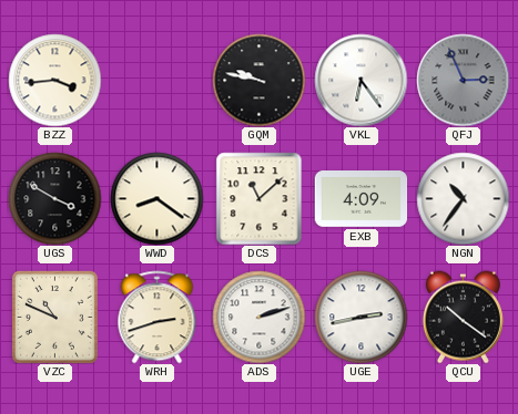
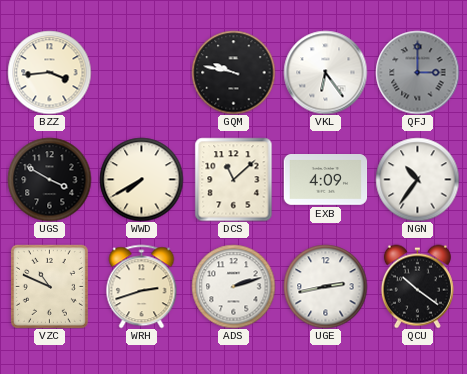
QFJ: 2:56 -> 3:00 (417, 72)
WWD: 8:21 -> 7:40 (141, 179)
